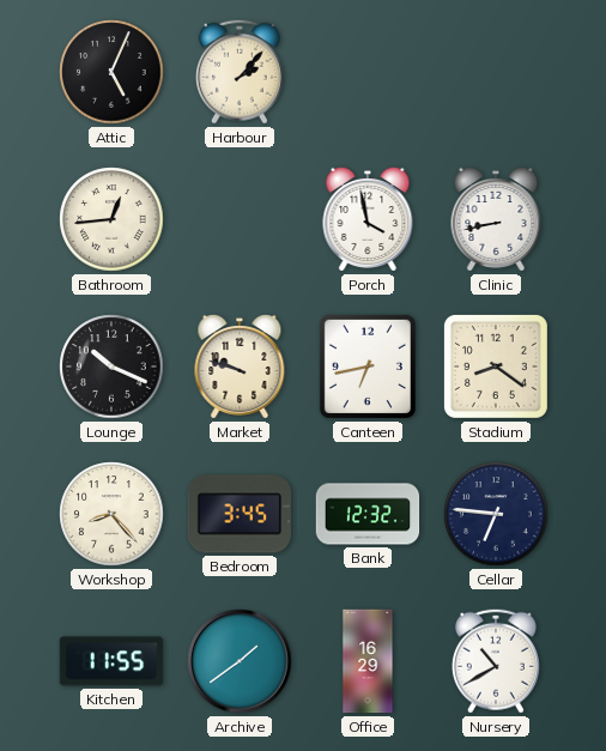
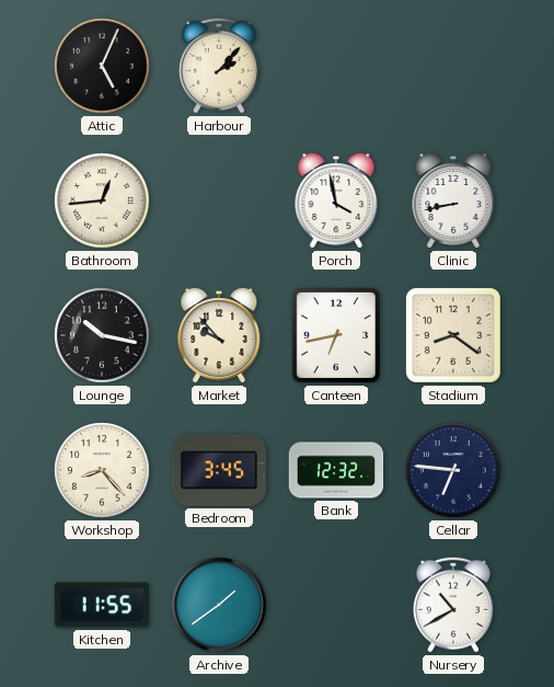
Lounge: 10:19 -> 10:17 (102, 335)
Market: 9:48 -> 9:53 (219, 335)
Office: 16:29 -> none (368, 661)
